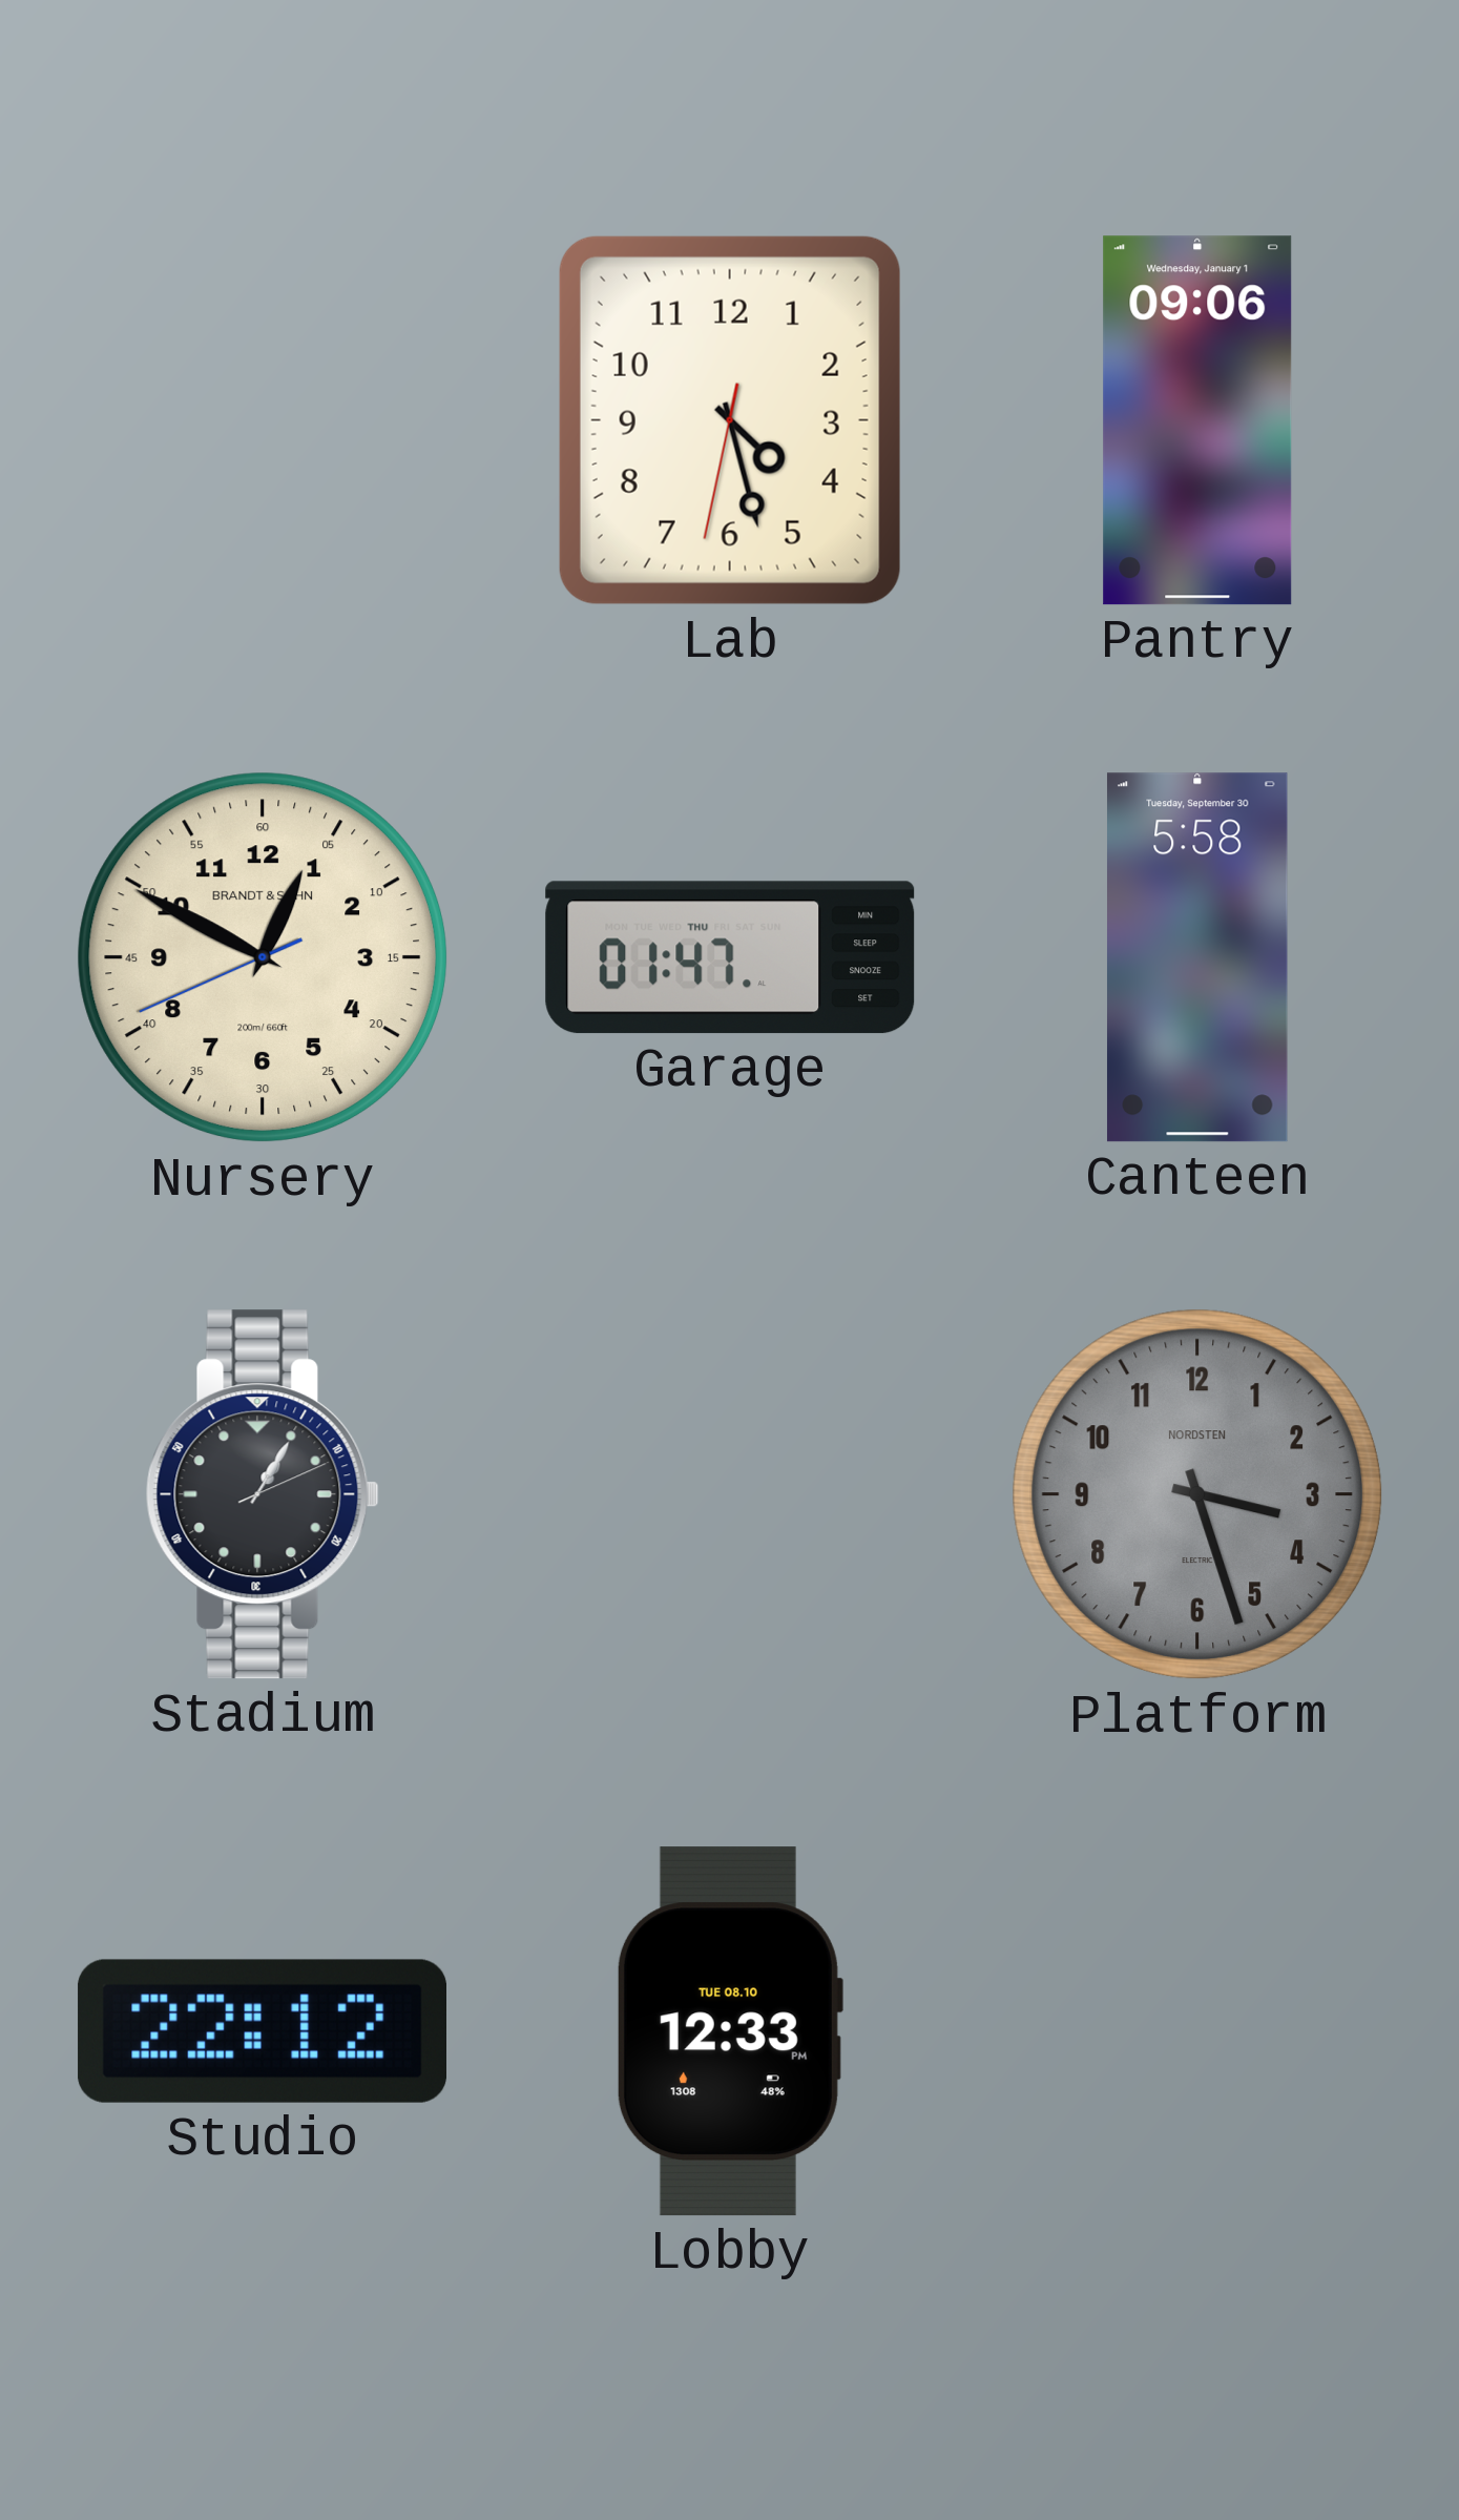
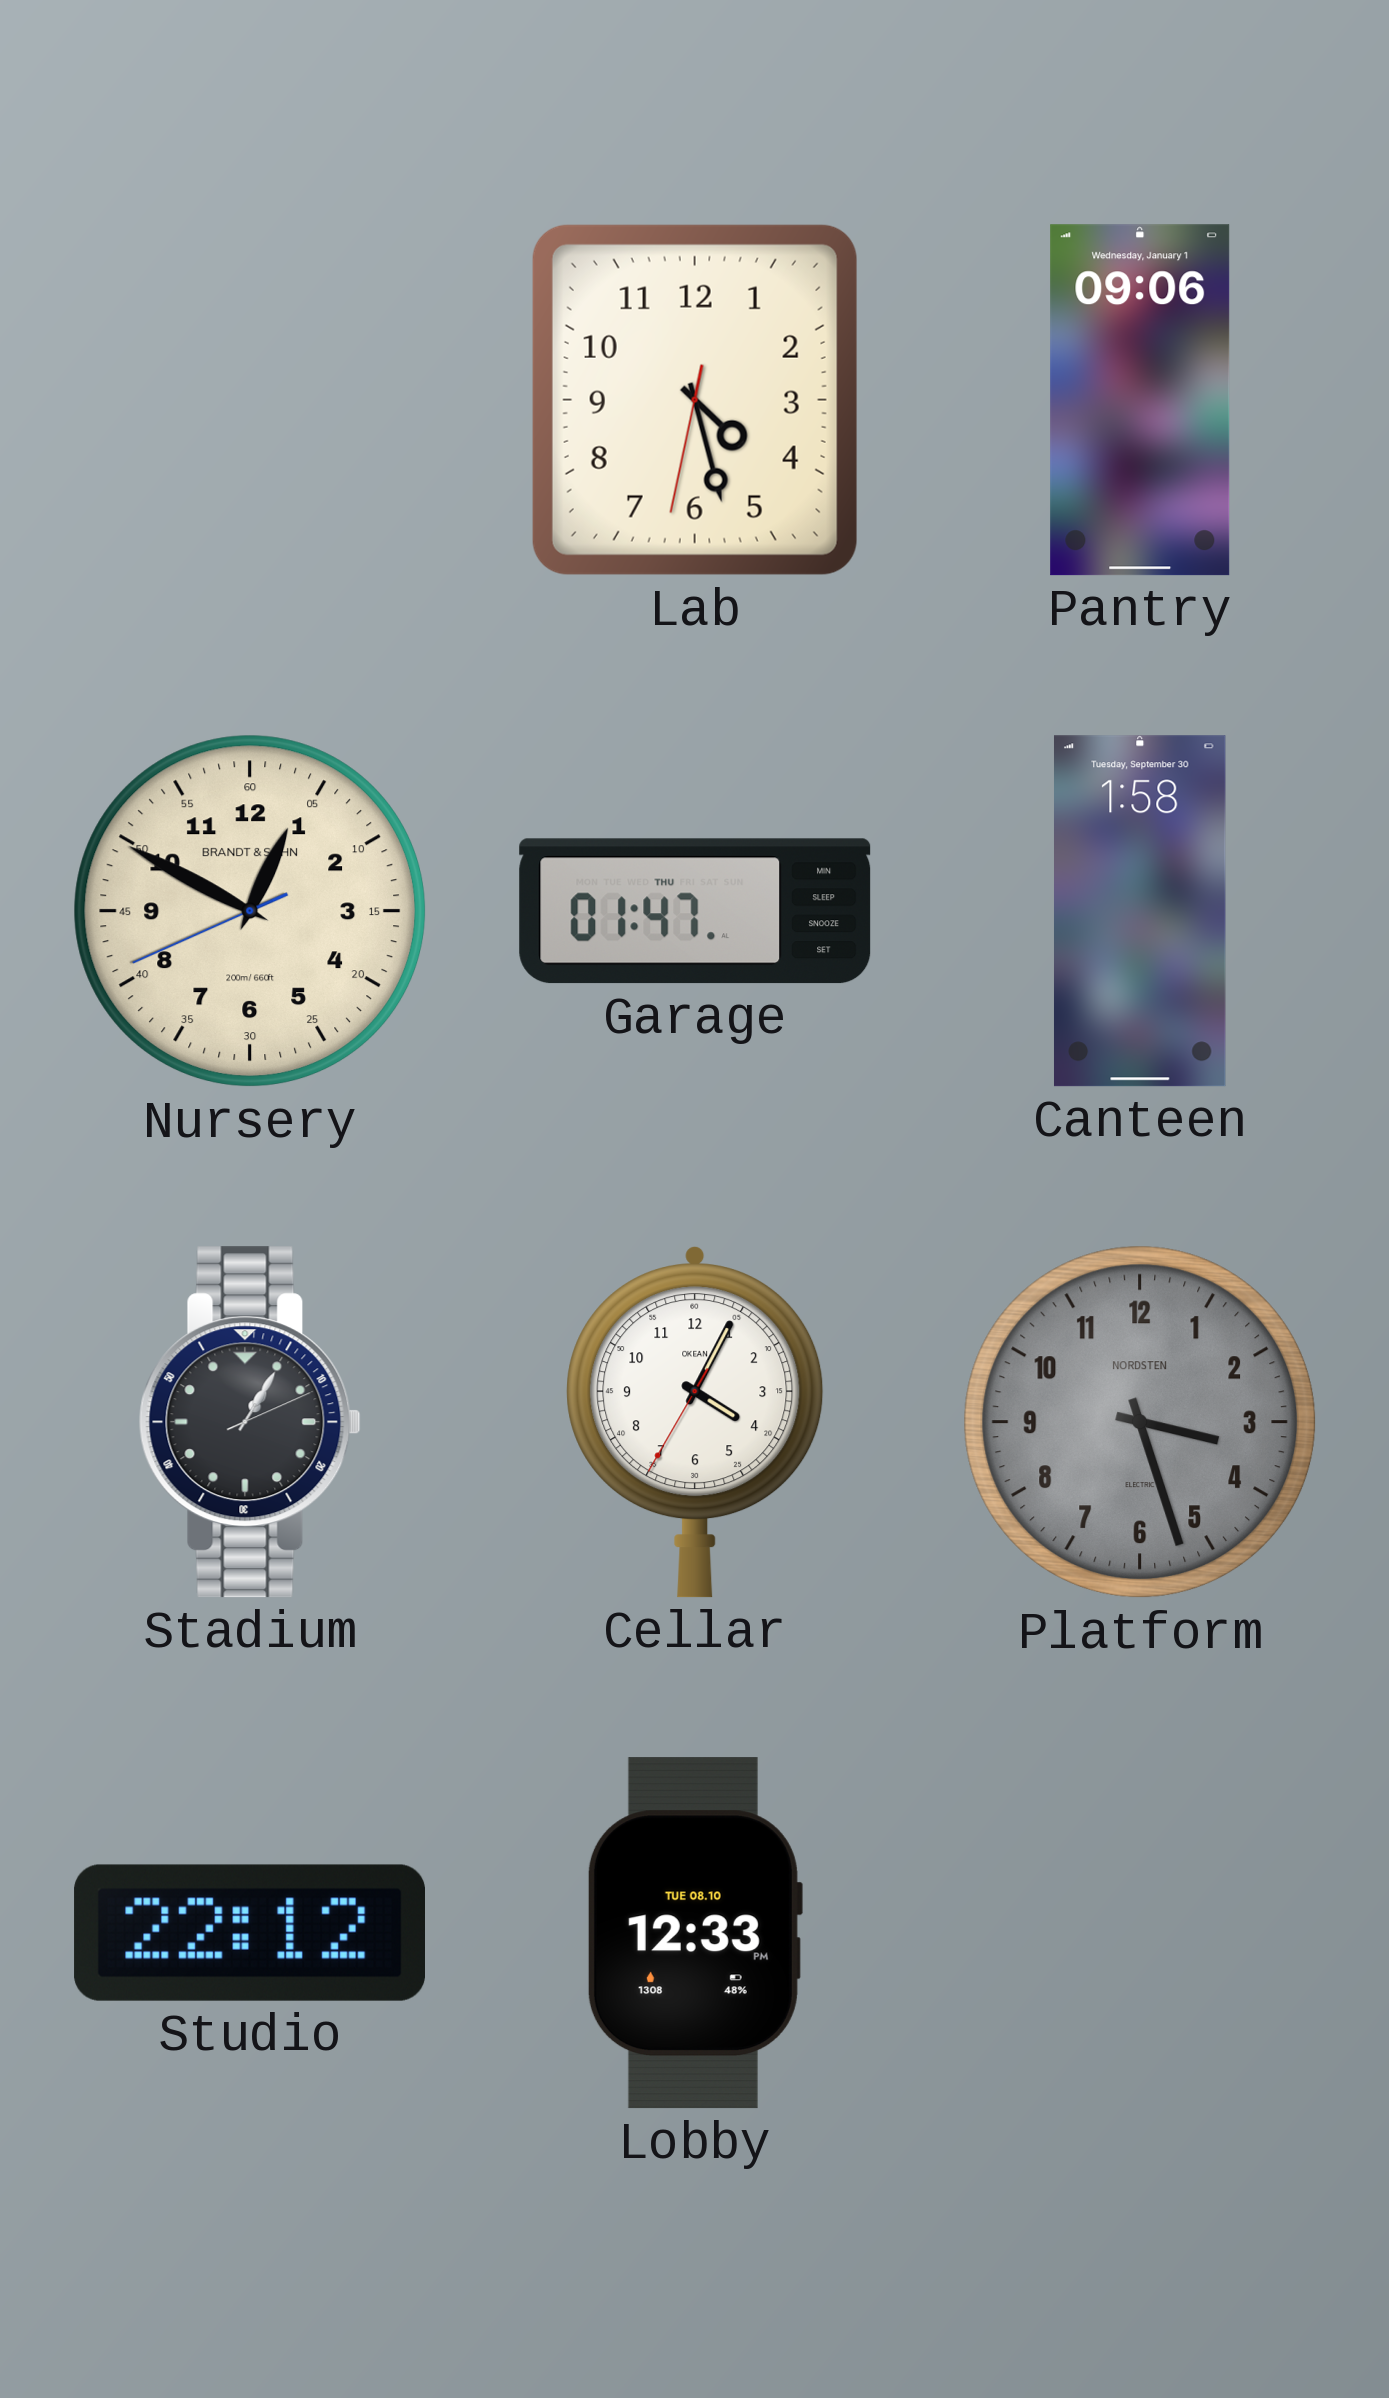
Canteen: 5:58 -> 1:58 (1140, 911)
Cellar: none -> 4:04 (695, 1422)
